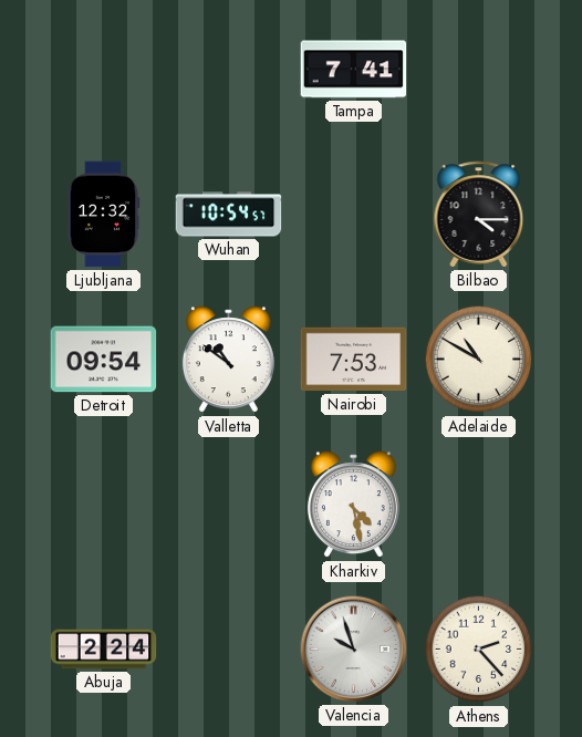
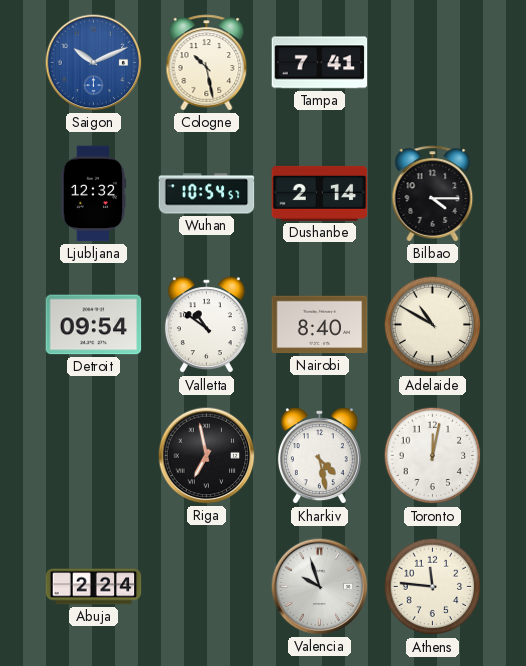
Saigon: none -> 10:11 (94, 63)
Cologne: none -> 10:28 (207, 63)
Dushanbe: none -> 2:14 (320, 193)
Nairobi: 7:53 -> 8:40 (320, 325)
Riga: none -> 6:58 (207, 456)
Toronto: none -> 12:02 (433, 456)
Athens: 2:23 -> 11:46 (433, 587)
